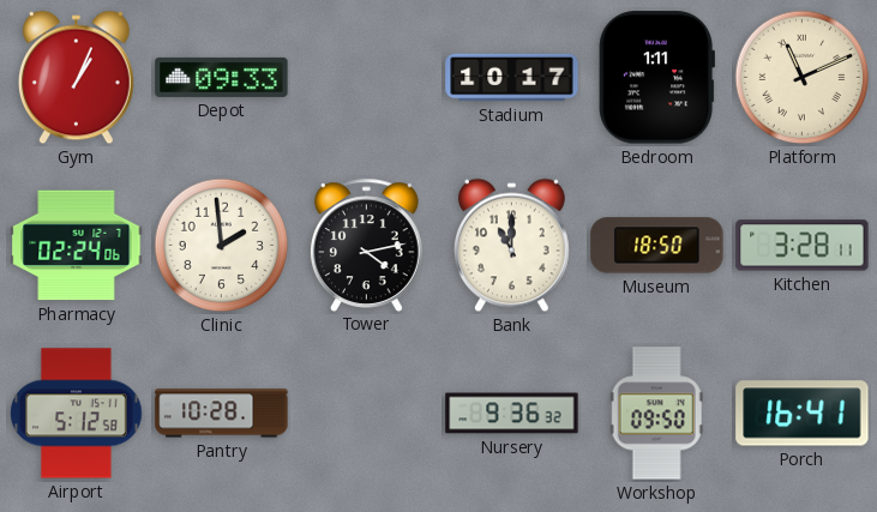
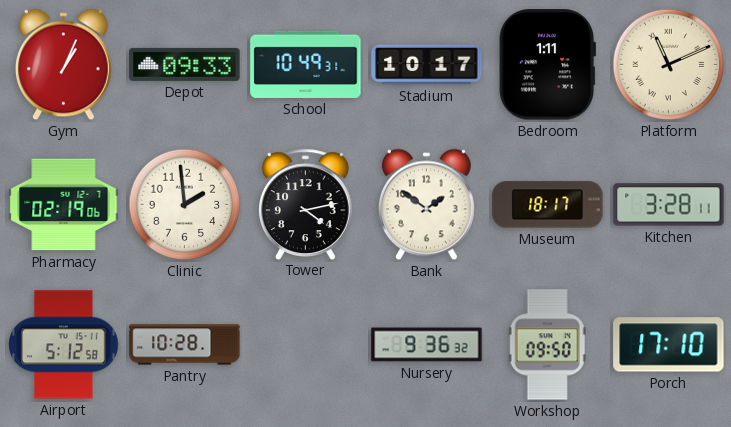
School: none -> 10:49 (306, 64)
Pharmacy: 02:24 -> 02:19 (64, 205)
Bank: 11:00 -> 1:51 (426, 205)
Museum: 18:50 -> 18:17 (548, 205)
Porch: 16:41 -> 17:10 (669, 345)
